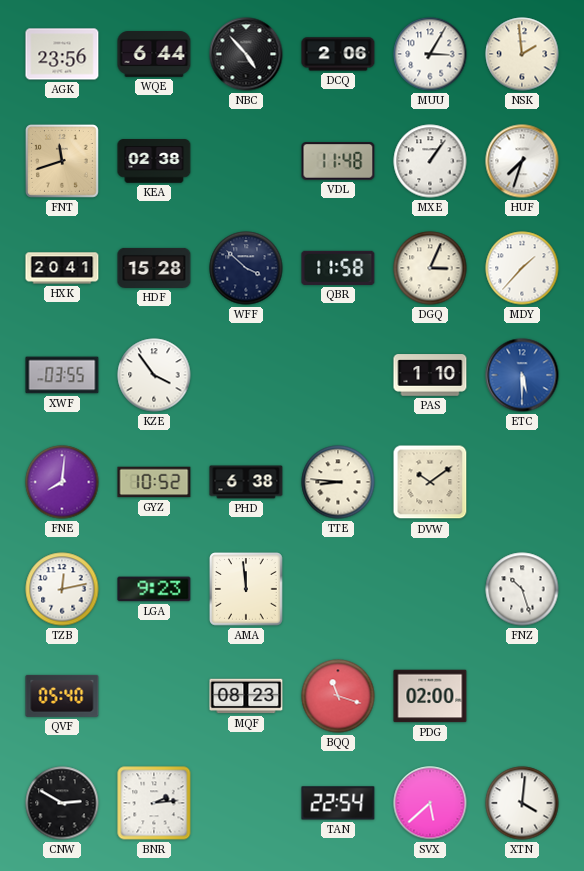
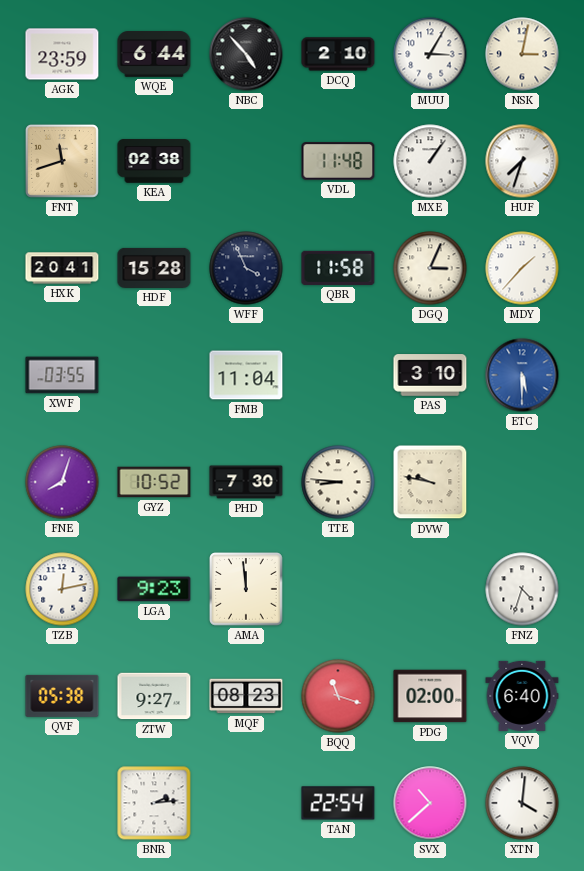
AGK: 23:56 -> 23:59 (62, 54)
DCQ: 2:06 -> 2:10 (338, 54)
NSK: 1:59 -> 3:02 (522, 54)
WFF: 3:52 -> 3:56 (246, 268)
KZE: 3:54 -> none (154, 375)
FMB: none -> 11:04 (246, 375)
PAS: 1:10 -> 3:10 (430, 375)
FNE: 8:01 -> 8:03 (62, 482)
PHD: 6:38 -> 7:30 (246, 482)
DVW: 10:09 -> 9:47 (430, 482)
FNZ: 10:27 -> 4:33 (522, 589)
QVF: 05:40 -> 05:38 (62, 696)
ZTW: none -> 9:27 (154, 696)
VQV: none -> 6:40 (522, 696)
CNW: 2:50 -> none (62, 803)
SVX: 5:38 -> 10:38 (430, 803)
